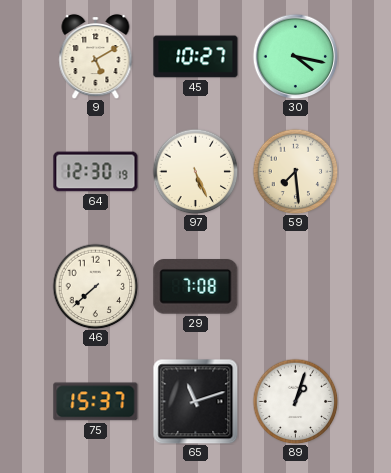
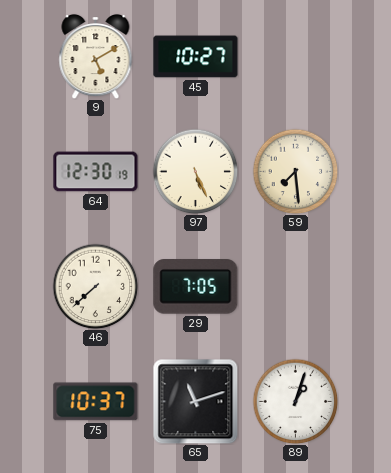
30: 4:17 -> none (295, 56)
29: 7:08 -> 7:05 (196, 287)
75: 15:37 -> 10:37 (96, 402)
